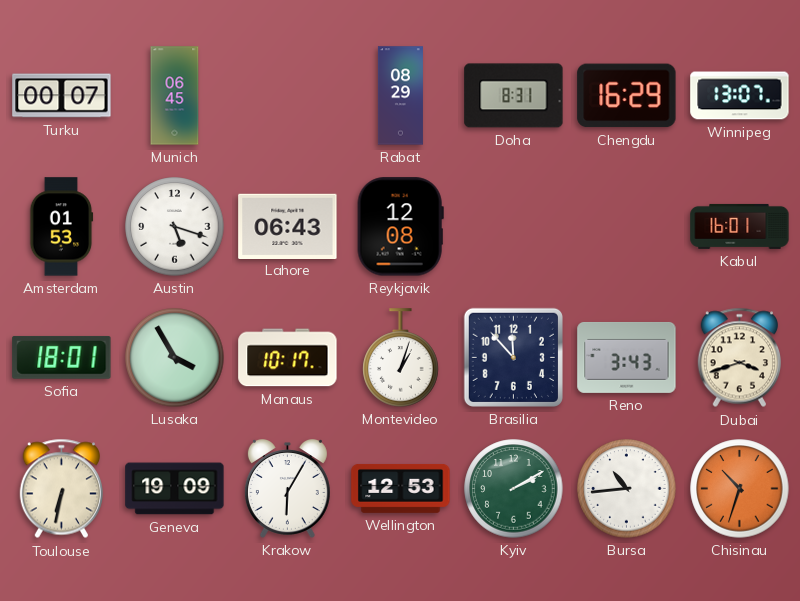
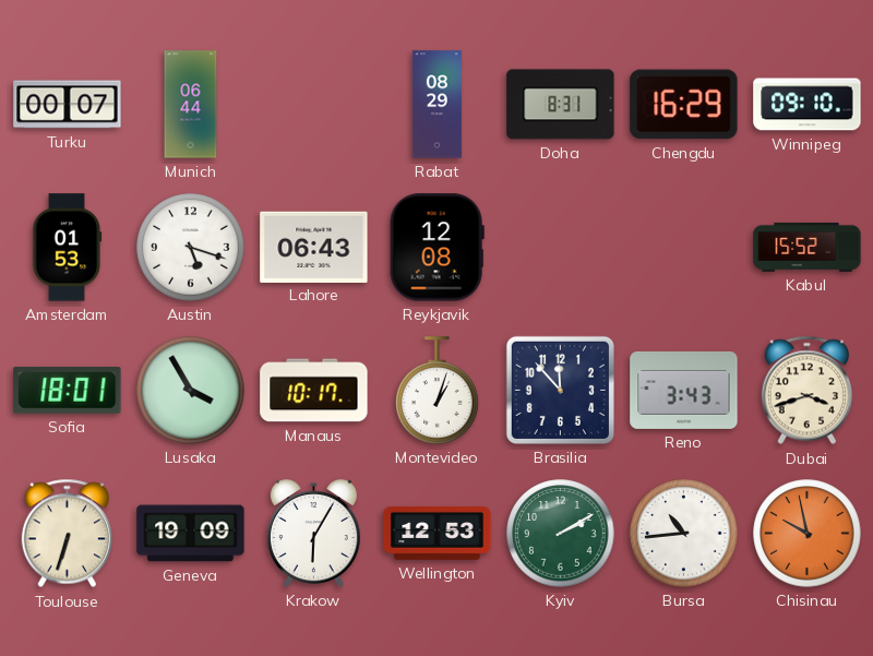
Munich: 06:45 -> 06:44 (191, 105)
Winnipeg: 13:07 -> 09:10 (808, 105)
Kabul: 16:01 -> 15:52 (808, 247)
Toulouse: 6:32 -> 6:33 (67, 534)
Chisinau: 10:33 -> 9:58 (808, 534)
